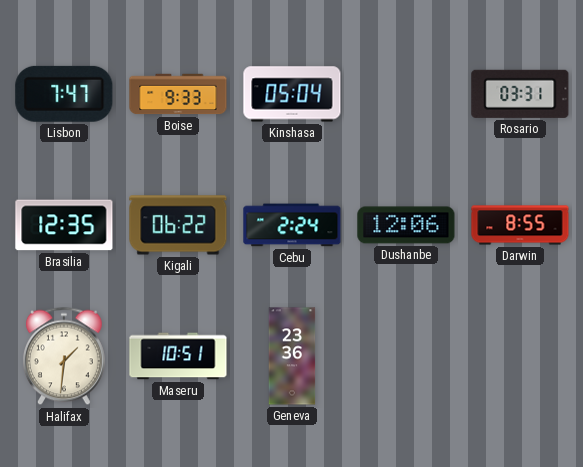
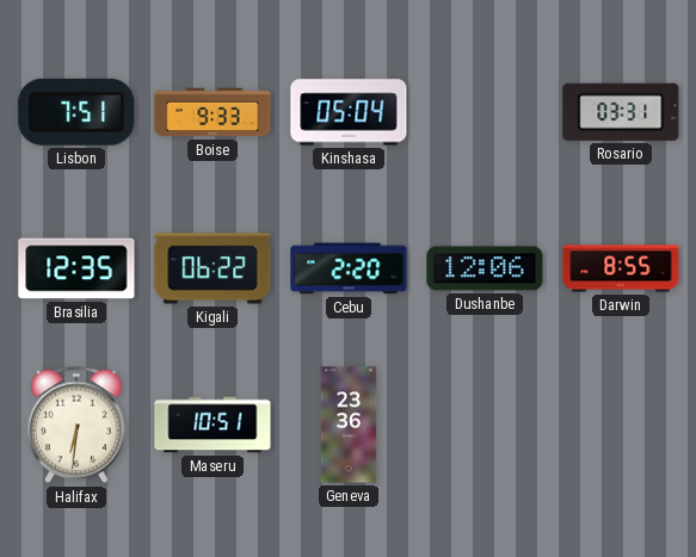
Lisbon: 7:47 -> 7:51 (76, 112)
Cebu: 2:24 -> 2:20 (349, 268)
Halifax: 1:31 -> 6:31 (76, 425)
